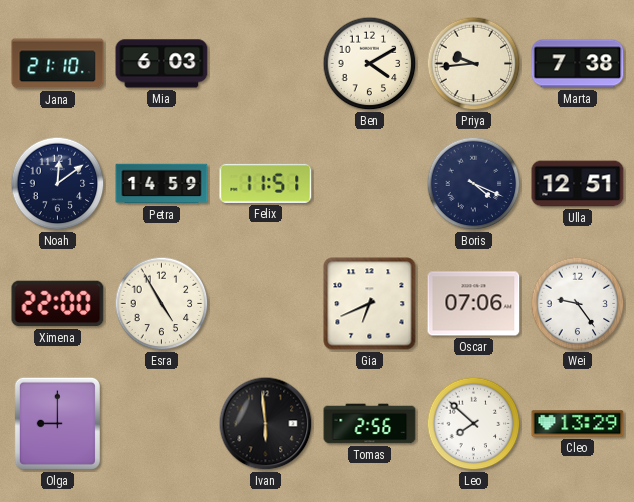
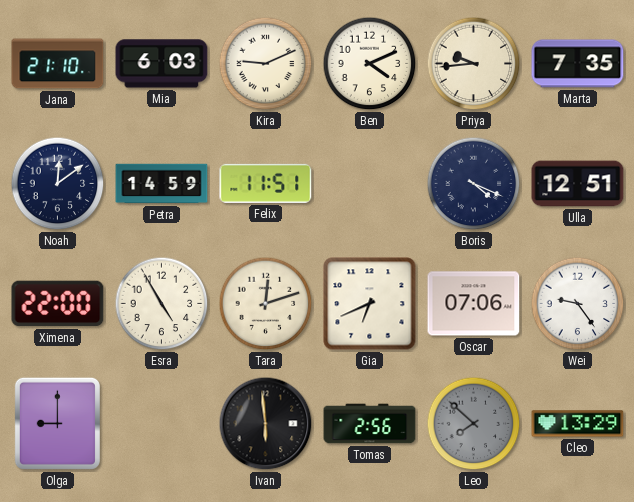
Kira: none -> 9:11 (266, 64)
Ben: 4:10 -> 4:11 (370, 64)
Marta: 7:38 -> 7:35 (578, 64)
Tara: none -> 12:12 (266, 304)
Leo dial: white -> grey (474, 424)
